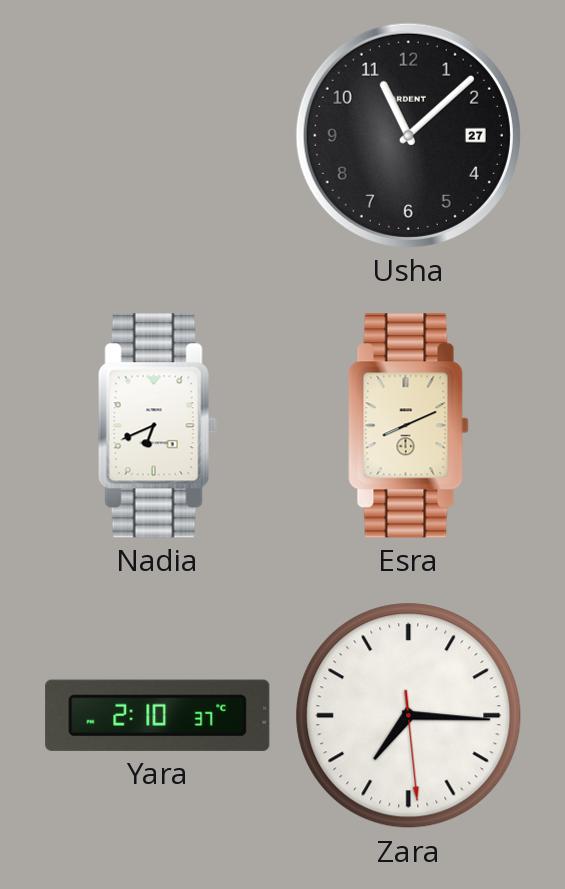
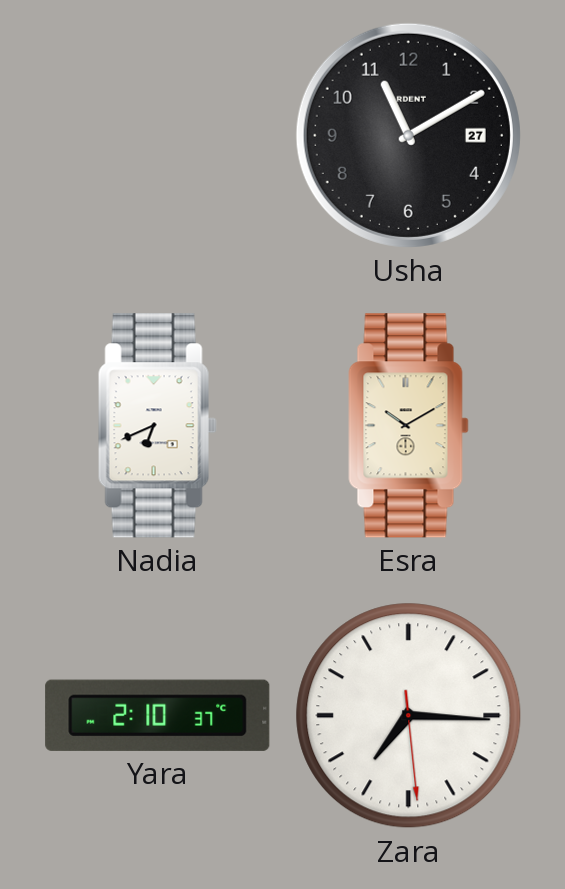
Usha: 11:08 -> 11:10 (408, 135)
Esra: 8:11 -> 10:10 (409, 426)
